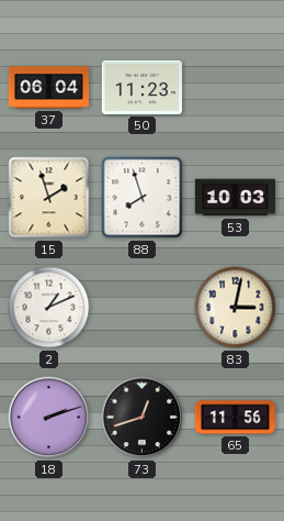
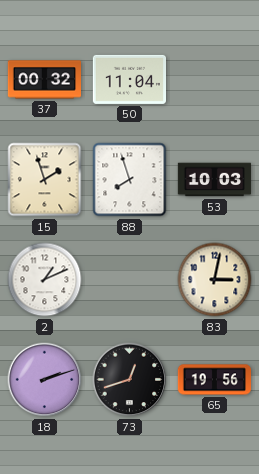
37: 06:04 -> 00:32 (44, 80)
50: 11:23 -> 11:04 (129, 79)
65: 11:56 -> 19:56 (214, 380)
